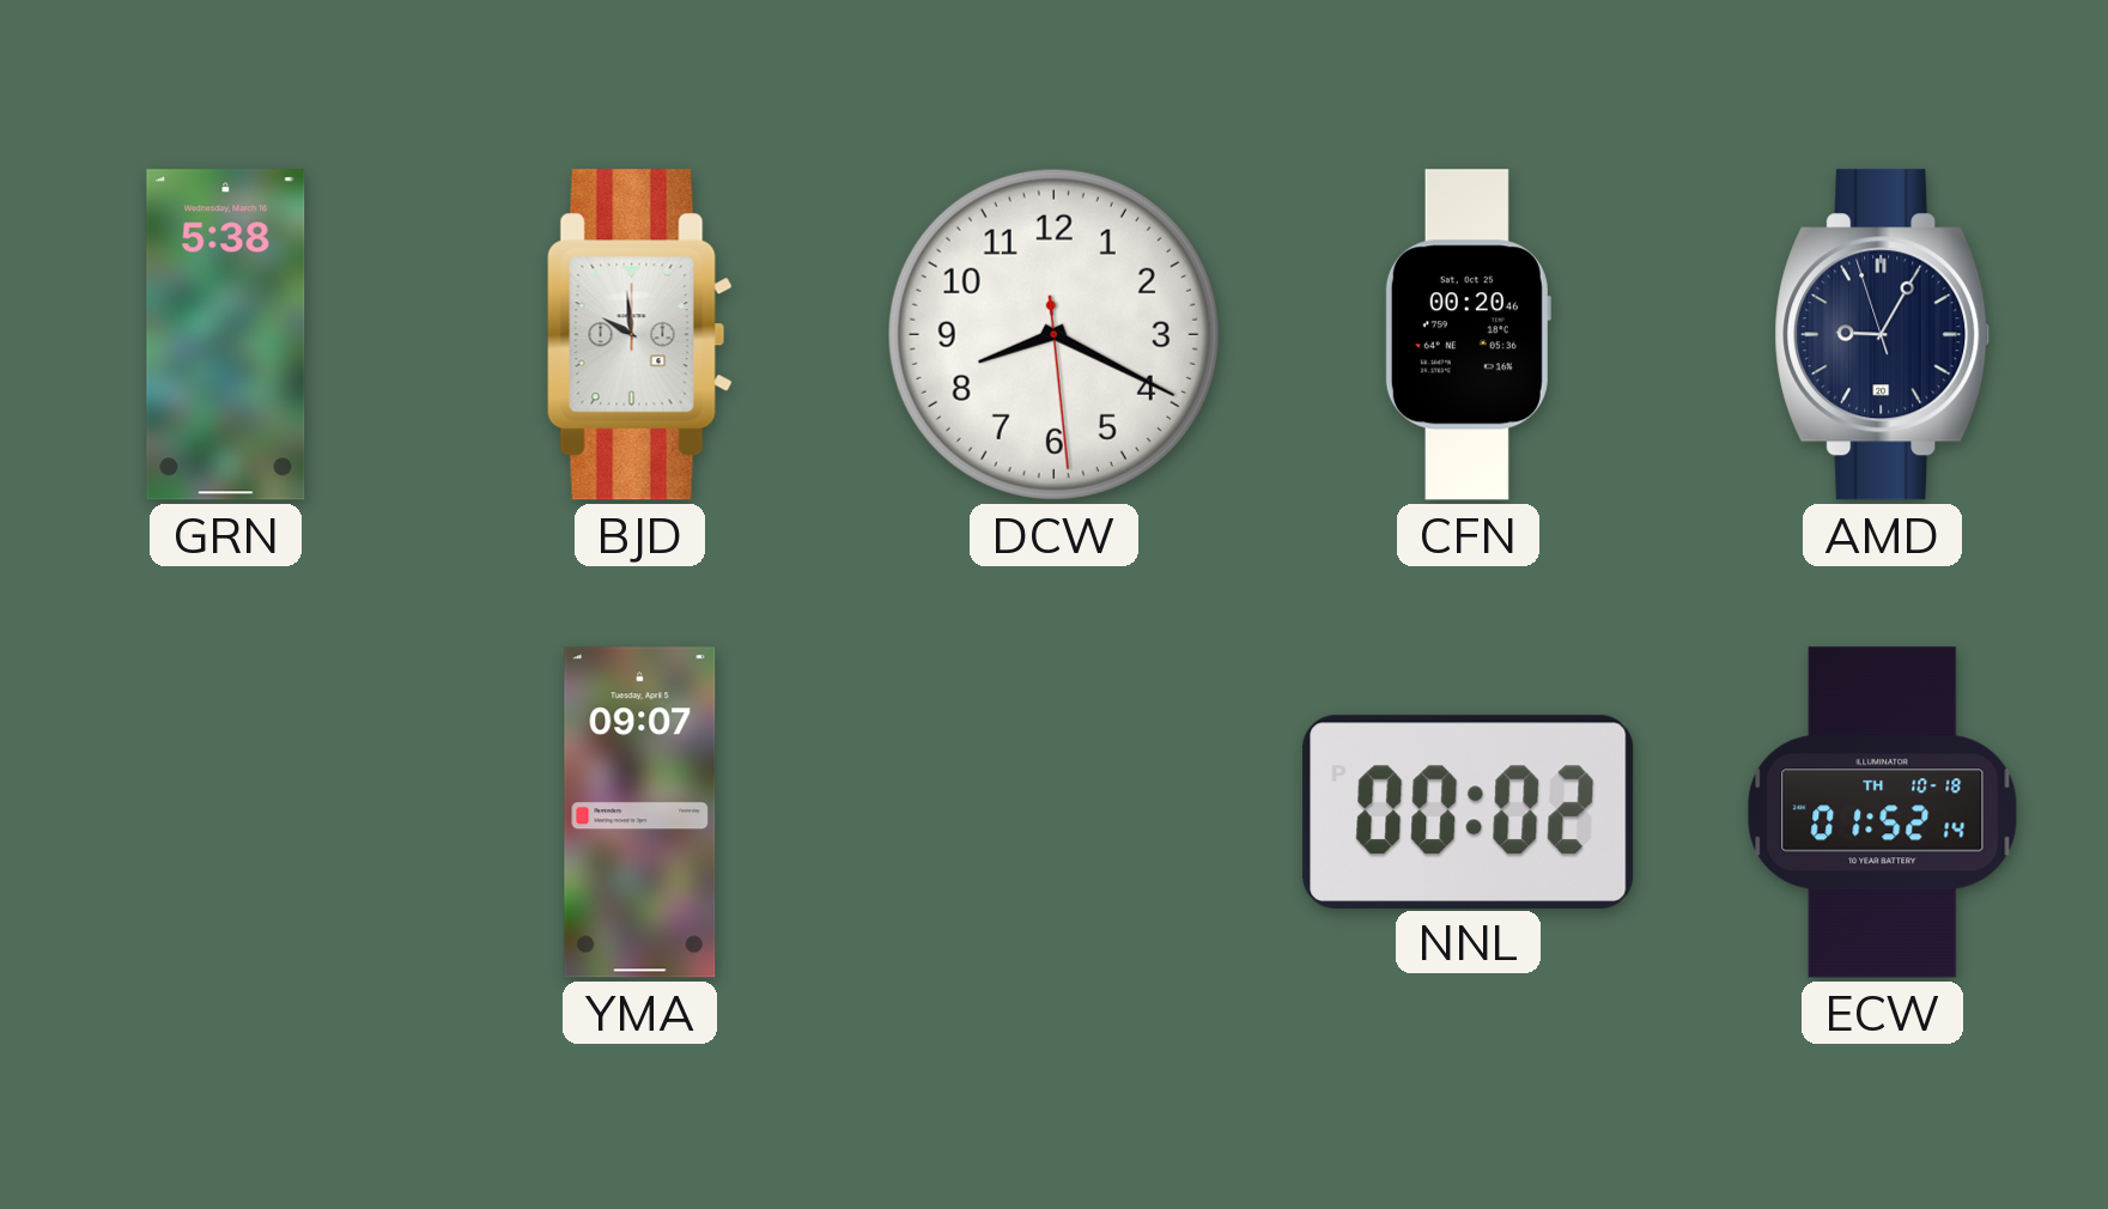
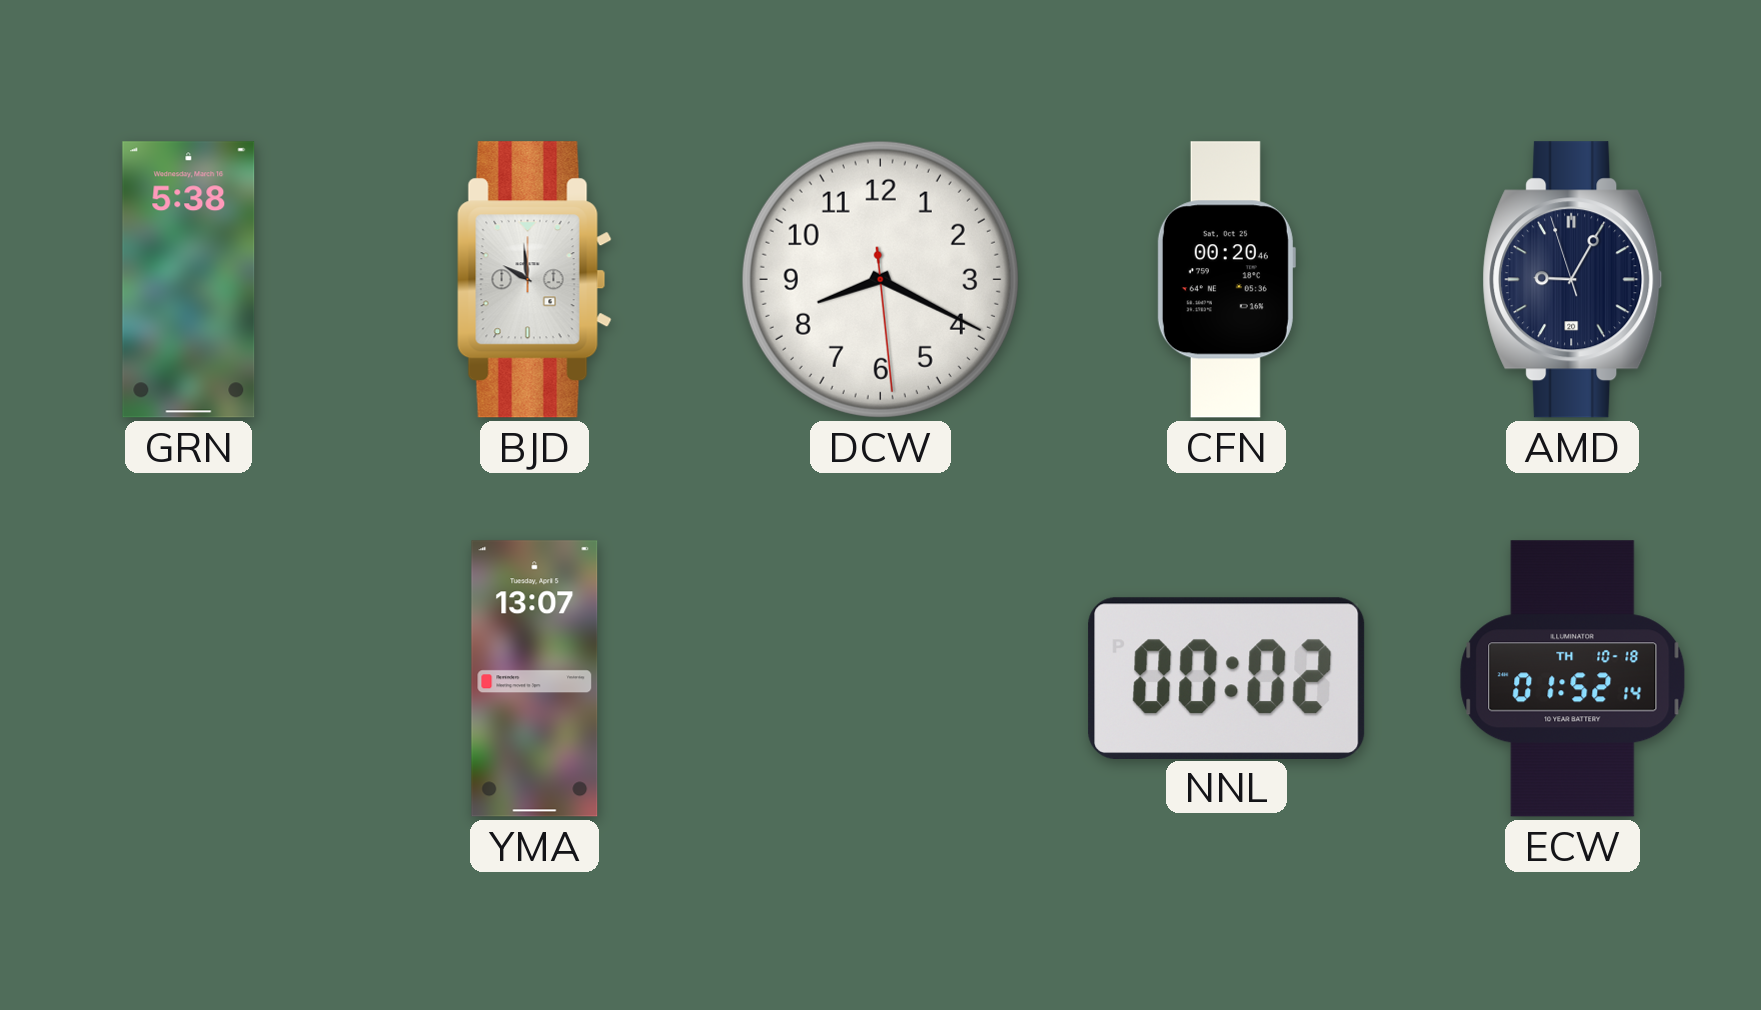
YMA: 09:07 -> 13:07 (535, 679)
